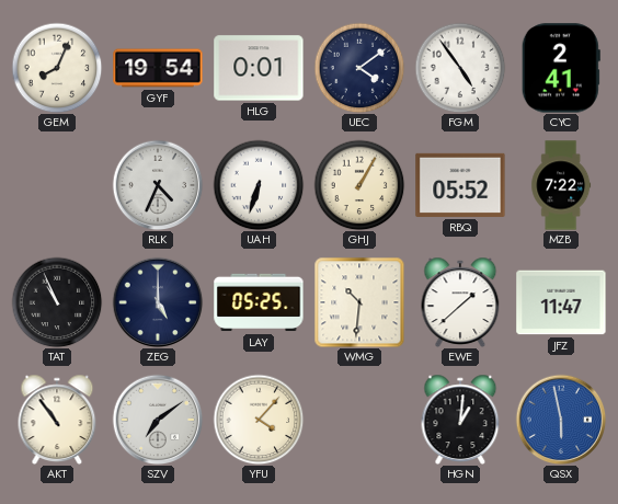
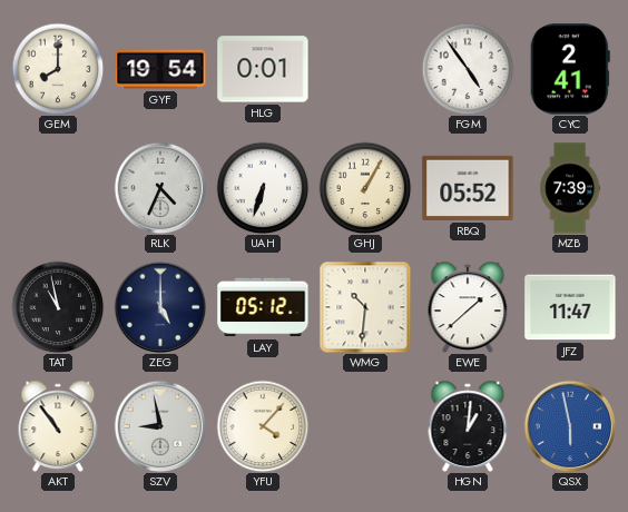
GEM: 8:04 -> 8:00 (58, 69)
UEC: 4:09 -> none (359, 68)
MZB: 7:22 -> 7:39 (570, 188)
TAT: 10:56 -> 10:58 (58, 307)
LAY: 05:25 -> 05:12 (263, 307)
SZV: 7:09 -> 8:58 (160, 426)
